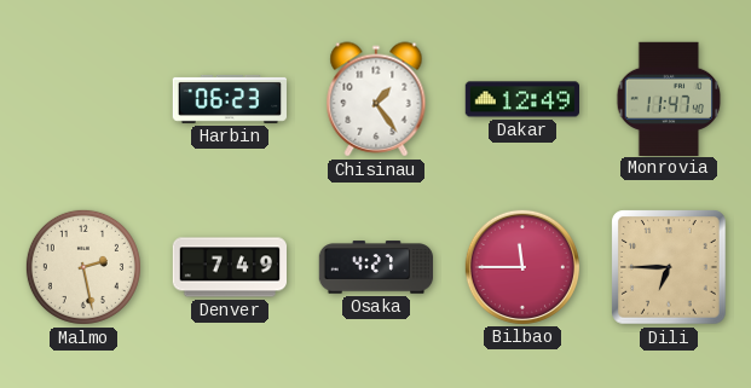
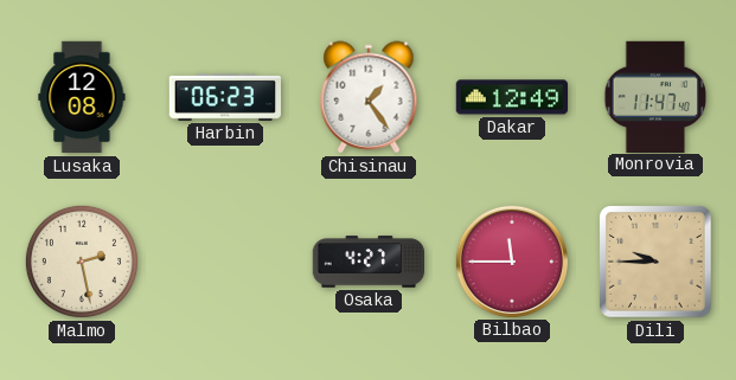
Lusaka: none -> 12:08 (82, 97)
Denver: 7:49 -> none (229, 267)
Dili: 6:45 -> 9:45 (655, 262)
